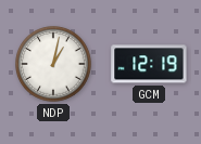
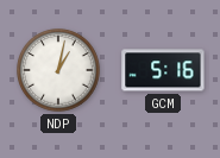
GCM: 12:19 -> 5:16 (163, 70)
